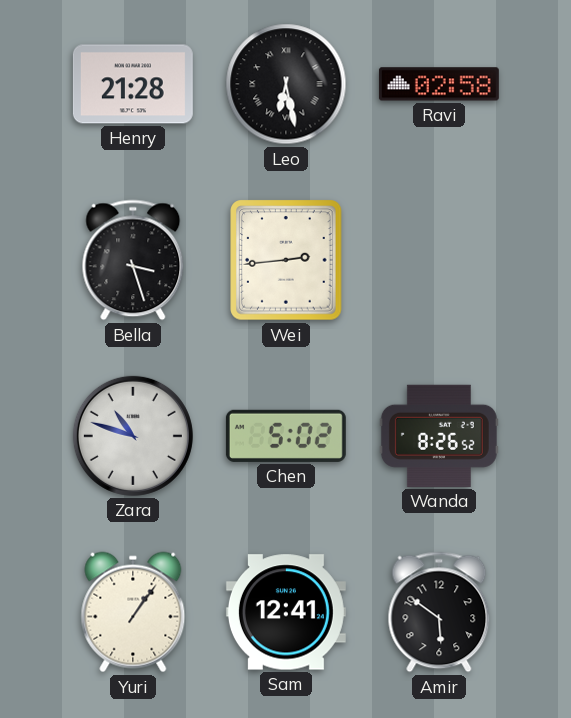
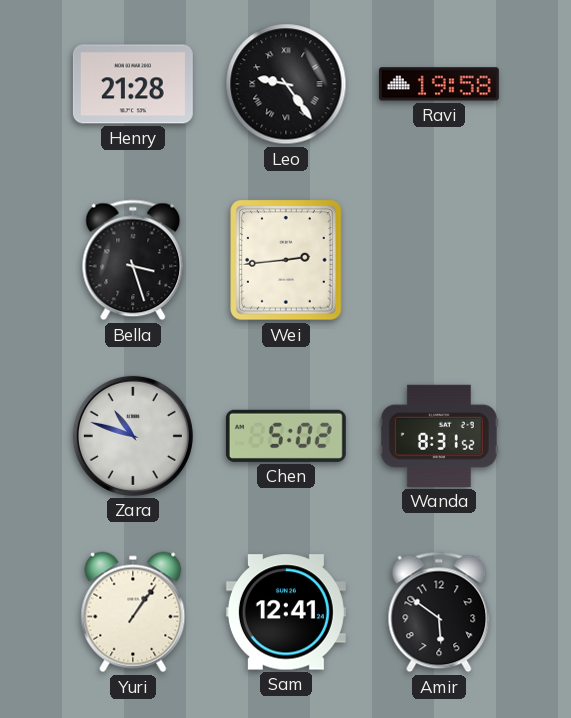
Leo: 6:28 -> 9:24 (286, 84)
Ravi: 02:58 -> 19:58 (439, 84)
Wanda: 8:26 -> 8:31 (439, 436)
